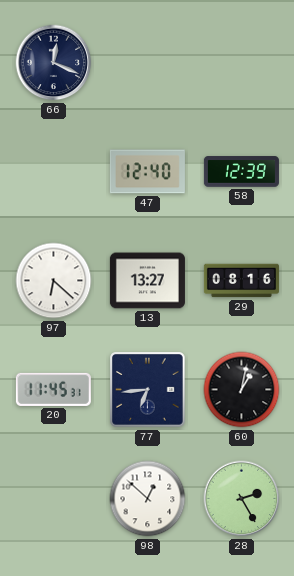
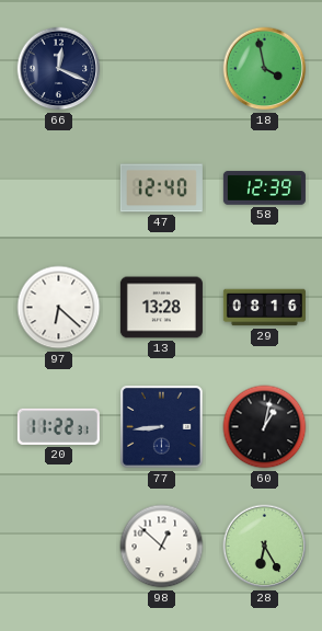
18: none -> 3:58 (265, 69)
13: 13:27 -> 13:28 (161, 308)
20: 11:45 -> 11:22 (58, 426)
77: 6:44 -> 8:44 (162, 427)
28: 2:25 -> 6:25 (265, 547)
